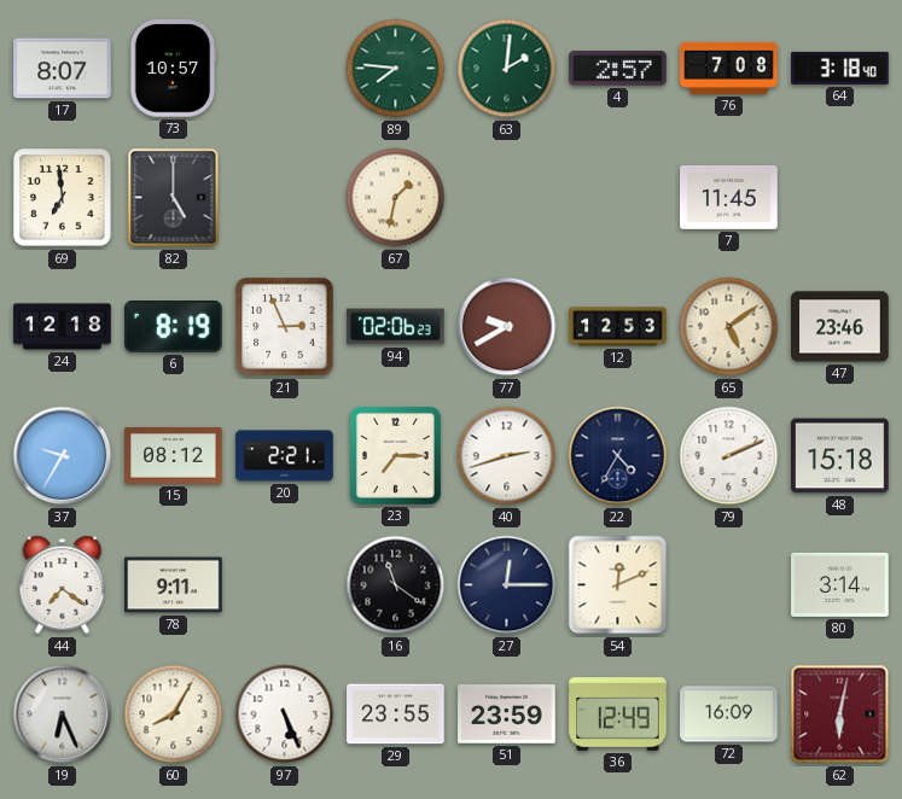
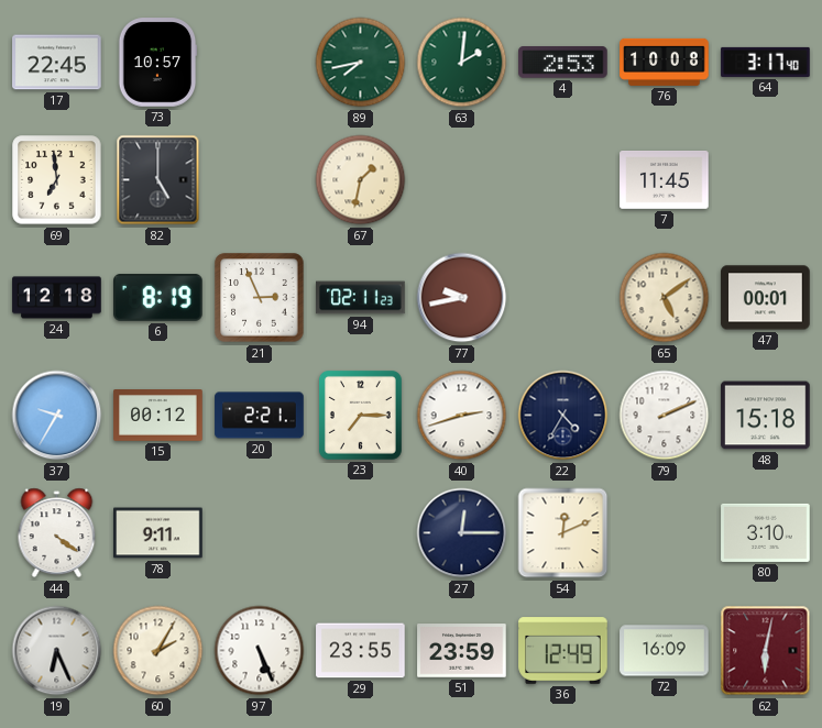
17: 8:07 -> 22:45 (57, 63)
89: 7:46 -> 7:43 (361, 63)
4: 2:57 -> 2:53 (563, 63)
76: 7:08 -> 10:08 (665, 62)
64: 3:18 -> 3:17 (766, 62)
94: 02:06 -> 02:11 (361, 298)
77: 9:40 -> 9:43 (462, 298)
12: 12:53 -> none (618, 327)
47: 23:46 -> 00:01 (766, 298)
15: 08:12 -> 00:12 (158, 416)
44: 7:21 -> 4:21 (57, 533)
16: 11:21 -> none (396, 585)
80: 3:14 -> 3:10 (766, 532)
60: 8:05 -> 2:05 (158, 651)
